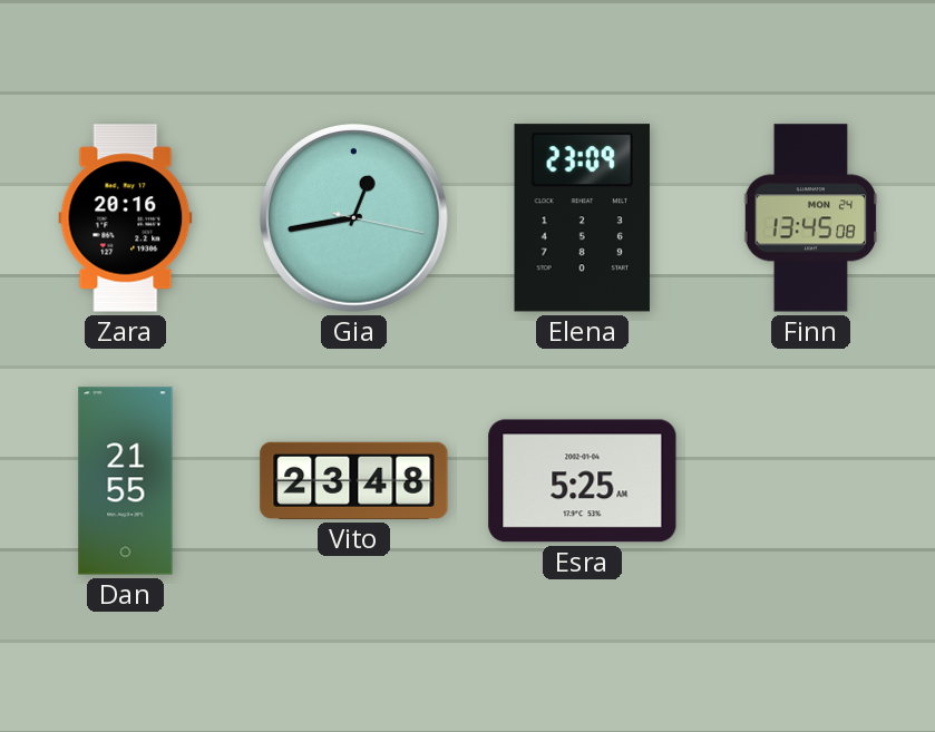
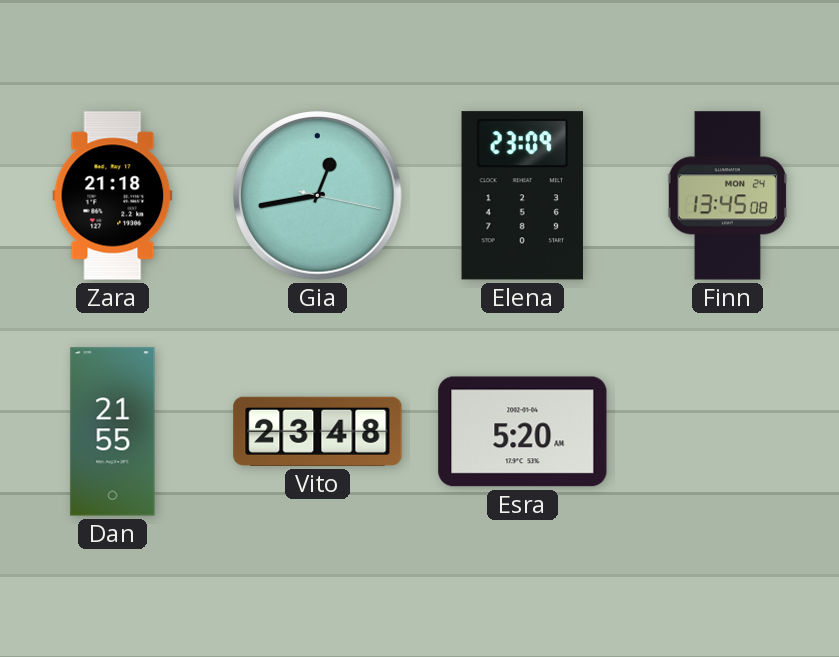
Zara: 20:16 -> 21:18 (113, 196)
Esra: 5:25 -> 5:20 (523, 432)
